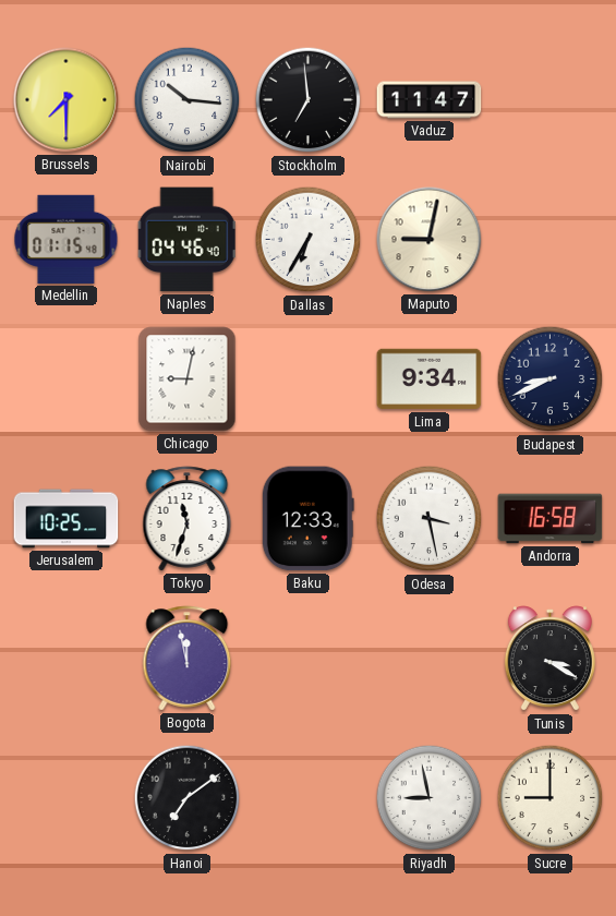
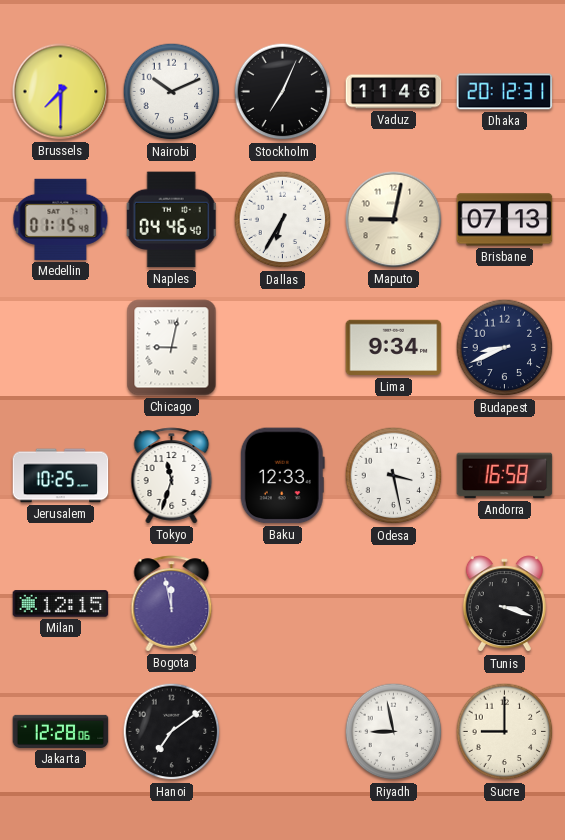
Nairobi: 10:16 -> 10:11 (172, 92)
Stockholm: 6:59 -> 7:04 (283, 92)
Vaduz: 11:47 -> 11:46 (394, 92)
Dhaka: none -> 20:12 (505, 92)
Brisbane: none -> 07:13 (505, 220)
Milan: none -> 12:15 (61, 604)
Tunis: 3:20 -> 3:18 (504, 604)
Jakarta: none -> 12:28 (61, 731)
